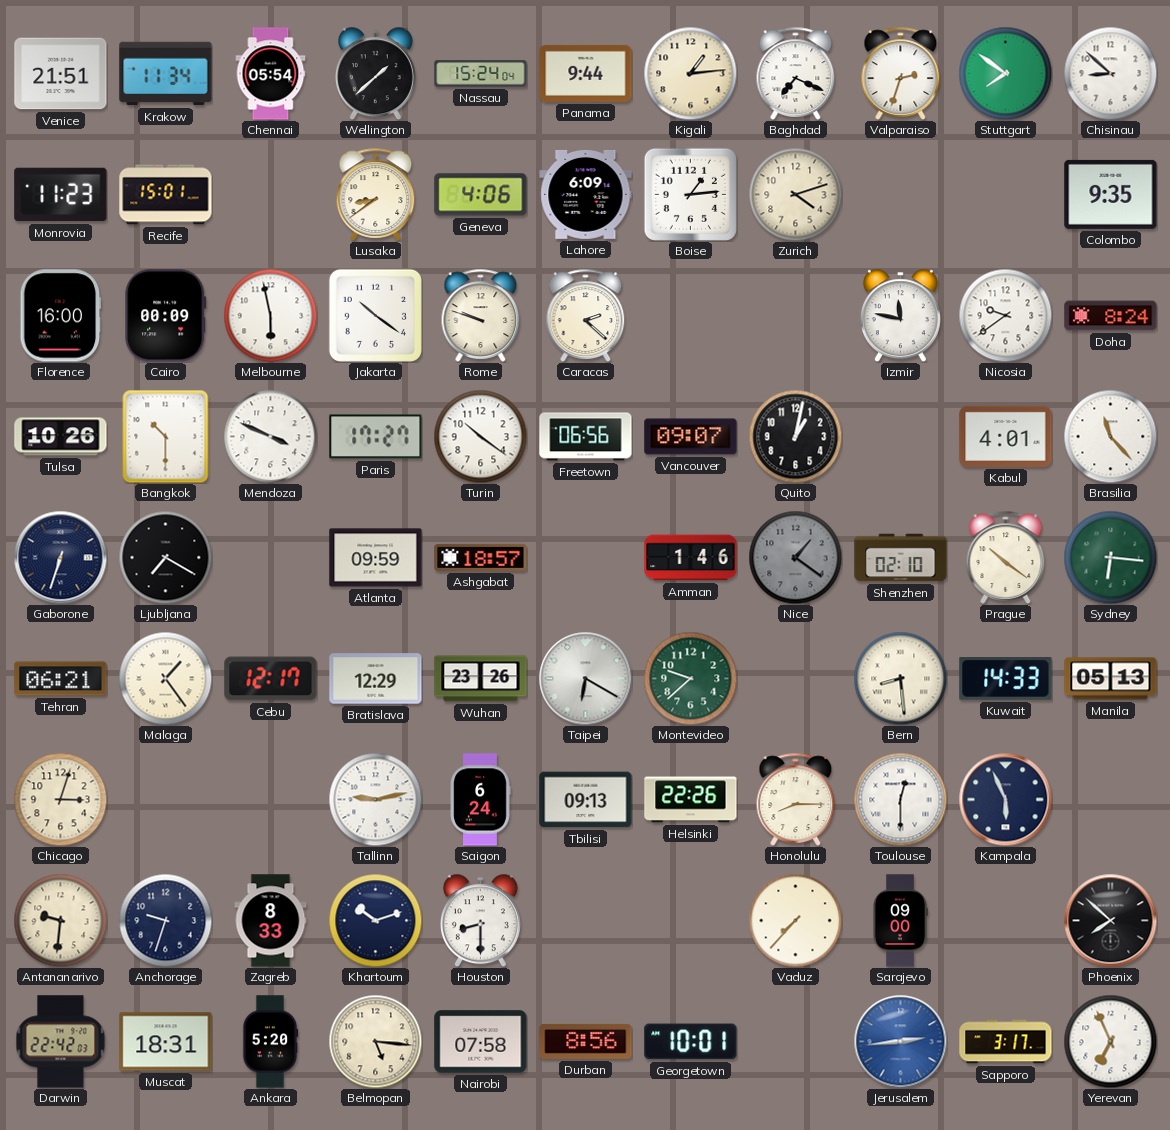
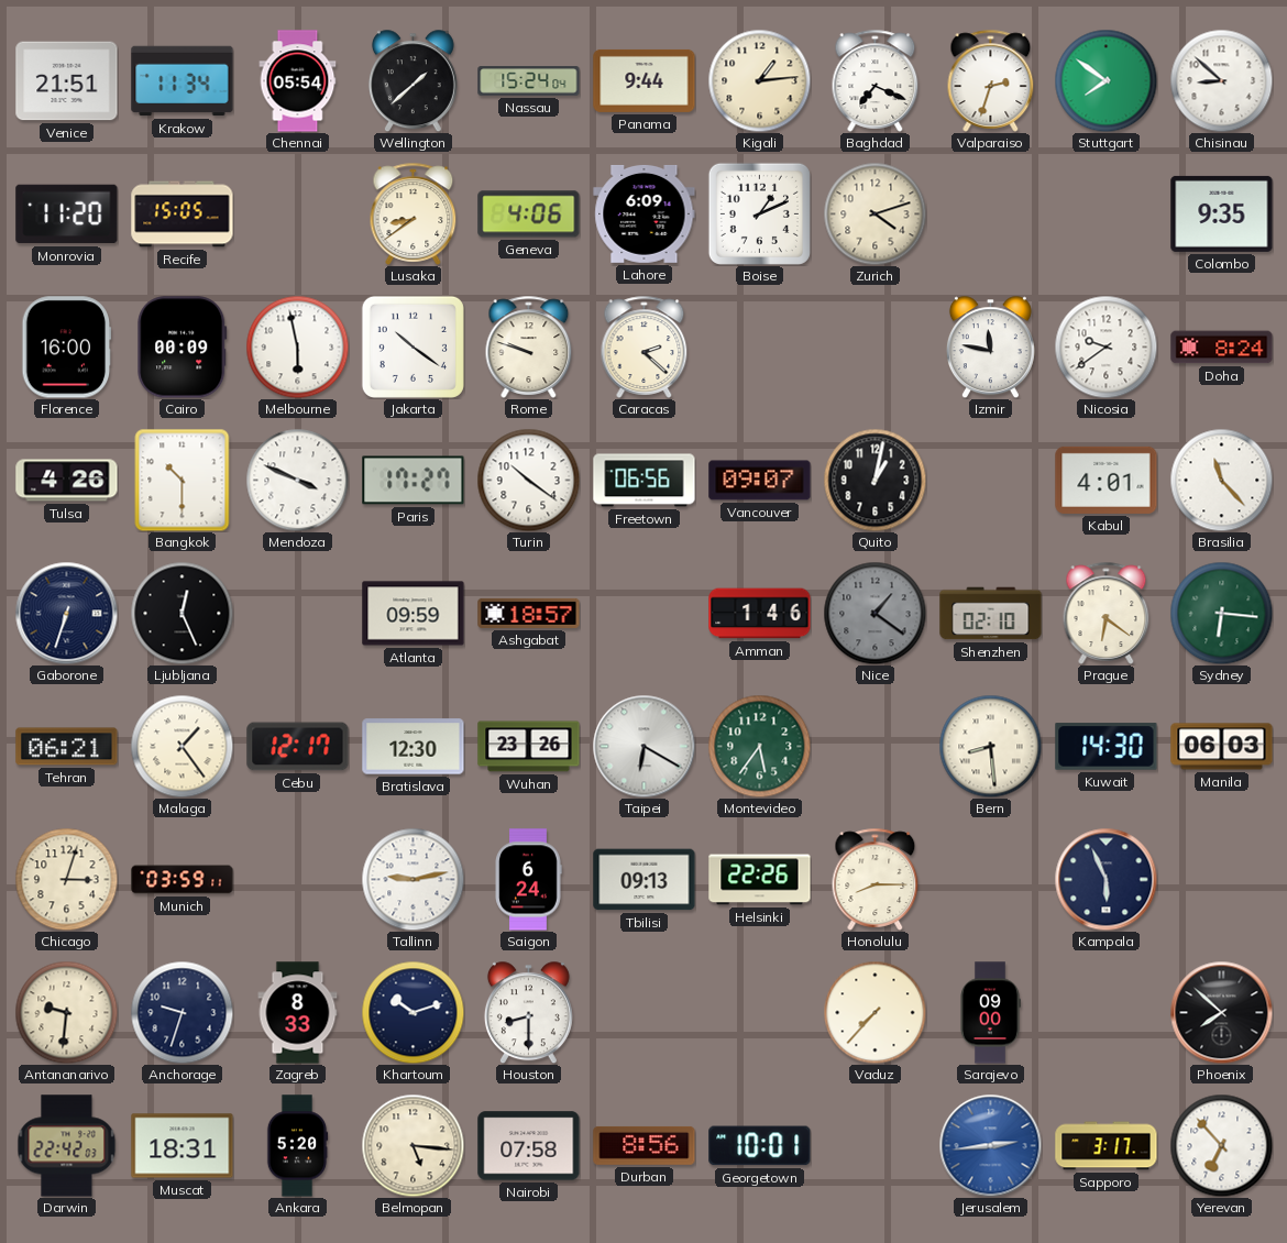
Monrovia: 11:23 -> 11:20 (67, 215)
Recife: 15:01 -> 15:05 (183, 215)
Boise: 1:14 -> 1:11 (759, 213)
Tulsa: 10:26 -> 4:26 (67, 481)
Ljubljana: 7:20 -> 12:26 (182, 613)
Prague: 10:21 -> 6:21 (1107, 613)
Bratislava: 12:29 -> 12:30 (414, 747)
Montevideo: 9:38 -> 5:36 (759, 746)
Kuwait: 14:33 -> 14:30 (1107, 747)
Manila: 05:13 -> 06:03 (1222, 747)
Munich: none -> 03:59 (183, 880)
Toulouse: 12:30 -> none (900, 799)
Yerevan: 6:56 -> 6:53 (1221, 1145)
